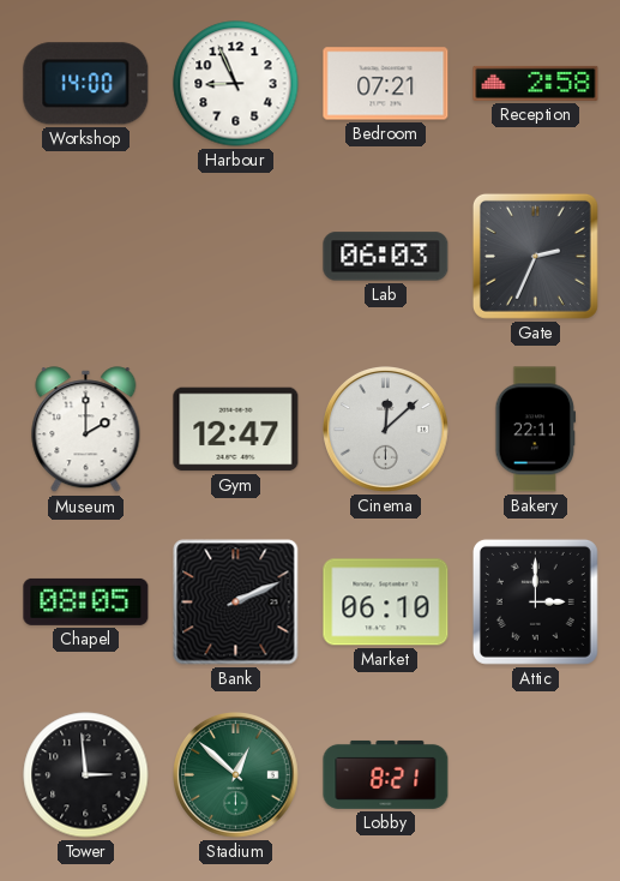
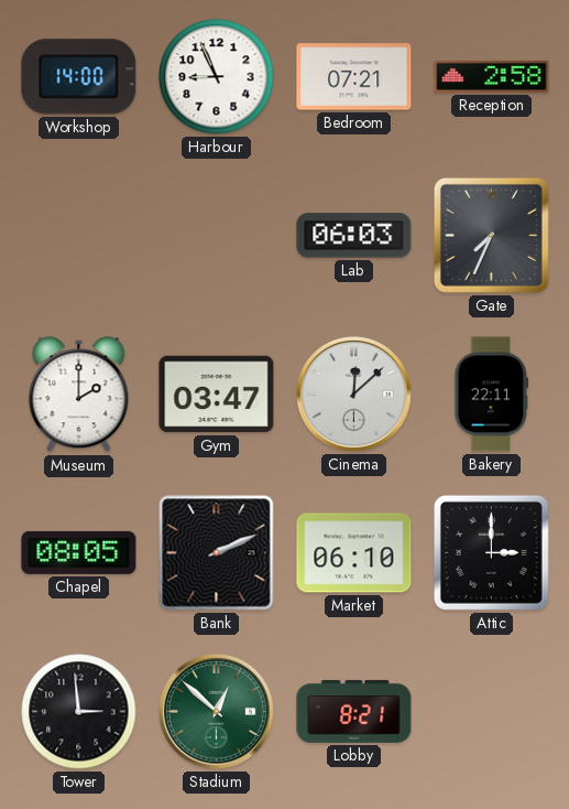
Gate: 2:34 -> 7:34 (491, 235)
Gym: 12:47 -> 03:47 (217, 395)
